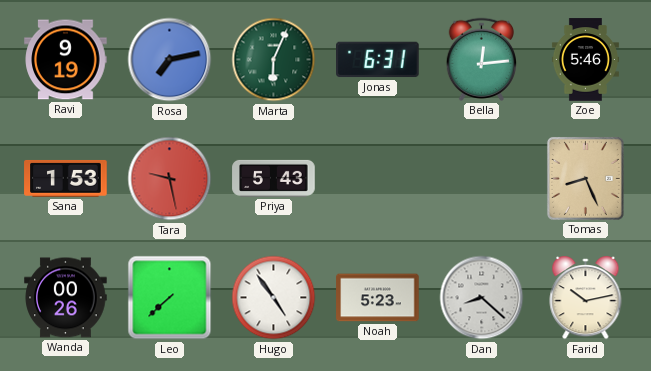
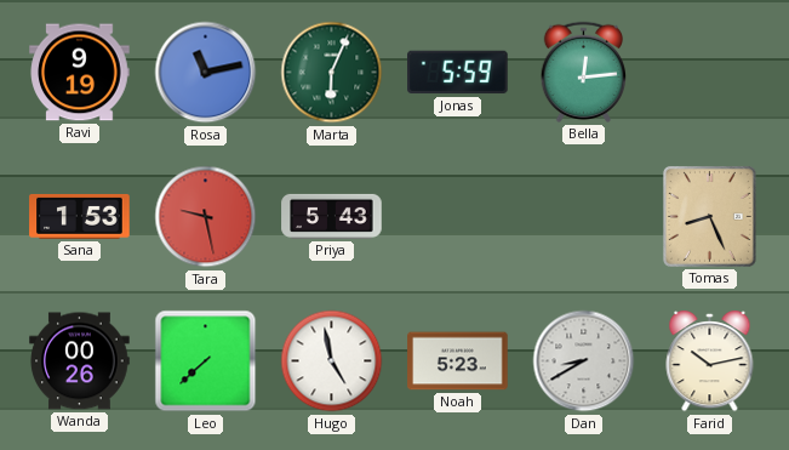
Rosa: 7:13 -> 11:13 (206, 73)
Jonas: 6:31 -> 5:59 (458, 73)
Zoe: 5:46 -> none (585, 60)
Hugo: 4:54 -> 4:58 (332, 361)
Dan: 8:22 -> 8:40 (584, 361)
